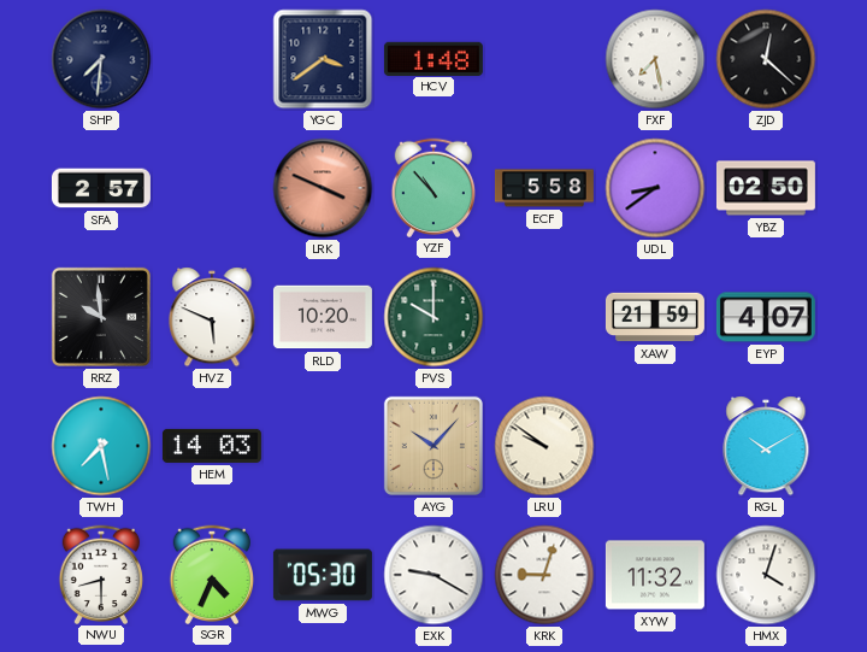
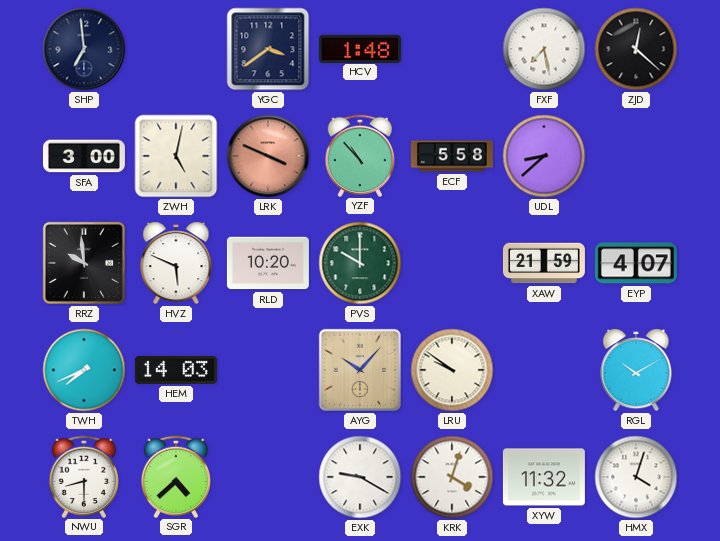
SHP: 7:31 -> 6:59 (84, 49)
SFA: 2:57 -> 3:00 (84, 156)
ZWH: none -> 5:02 (176, 156)
UDL: 8:39 -> 8:38 (544, 156)
YBZ: 02:50 -> none (766, 188)
TWH: 7:28 -> 7:41 (84, 370)
SGR: 4:34 -> 4:38 (176, 476)
MWG: 05:30 -> none (323, 575)
KRK: 9:03 -> 4:03 (452, 477)
